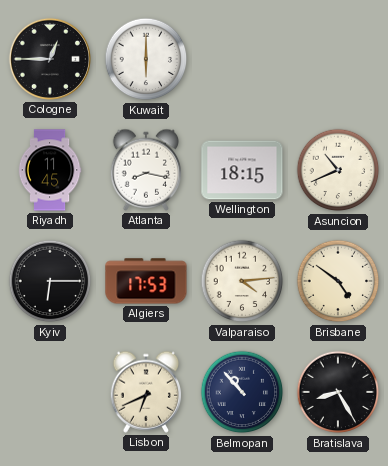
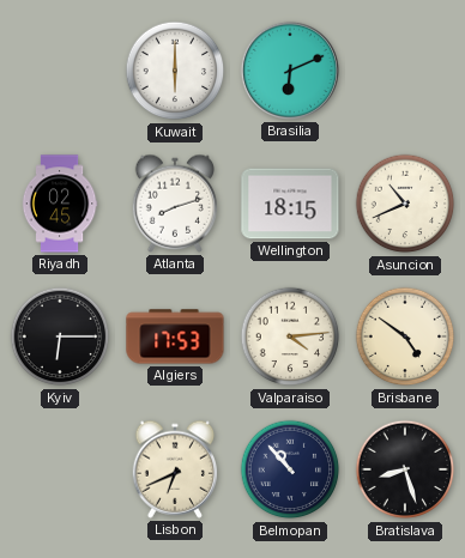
Cologne: 12:45 -> none (50, 59)
Brasilia: none -> 6:11 (290, 71)
Riyadh: 11:45 -> 02:45 (60, 204)
Atlanta: 8:17 -> 8:12 (175, 204)
Bratislava: 8:25 -> 8:27 (405, 469)
